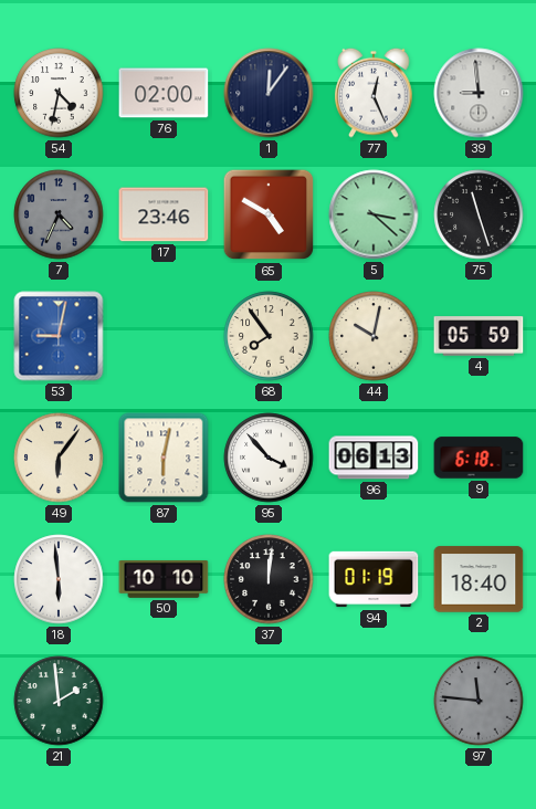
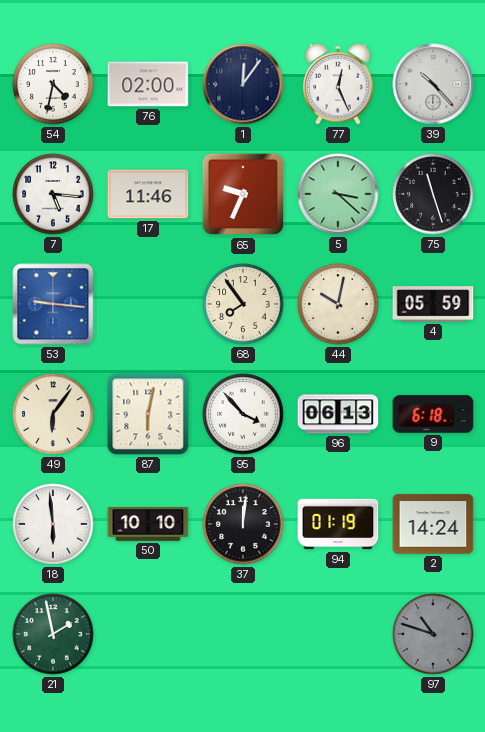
39: 8:59 -> 10:23 (433, 84)
7: 4:34 -> 5:16 (53, 194)
7 dial: grey -> white (53, 194)
17: 23:46 -> 11:46 (148, 194)
65: 4:50 -> 9:34 (243, 194)
53: 9:02 -> 9:16 (53, 304)
2: 18:40 -> 14:24 (433, 524)
21: 1:59 -> 1:58 (53, 634)
97: 11:46 -> 10:48 (433, 634)
